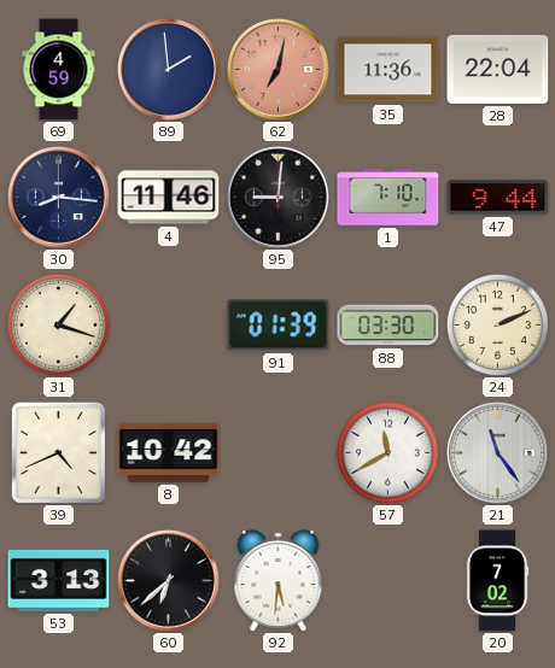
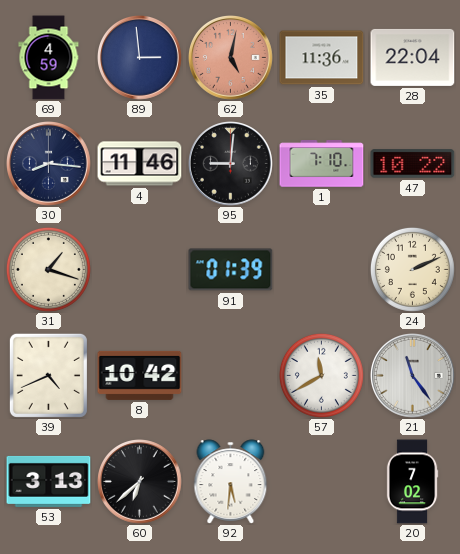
89: 1:59 -> 2:59 (140, 58)
62: 7:02 -> 5:02 (231, 58)
47: 9:44 -> 10:22 (413, 164)
88: 03:30 -> none (388, 326)
